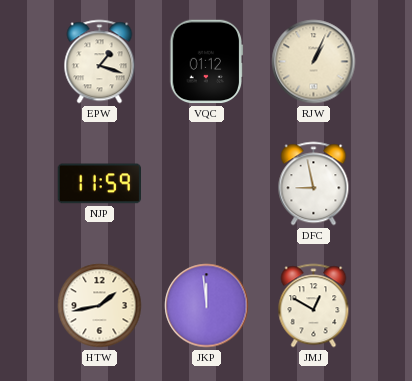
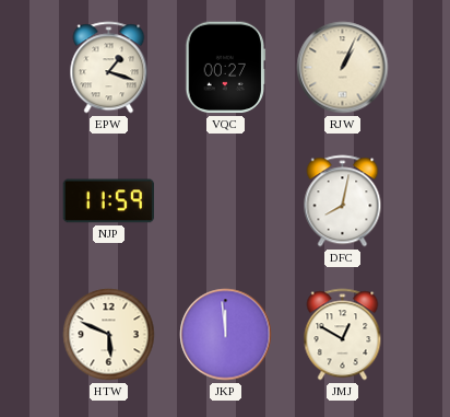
VQC: 01:12 -> 00:27 (226, 68)
DFC: 8:58 -> 8:02 (343, 201)
HTW: 1:43 -> 5:49 (109, 335)
